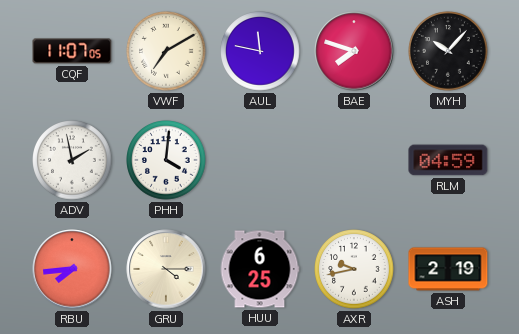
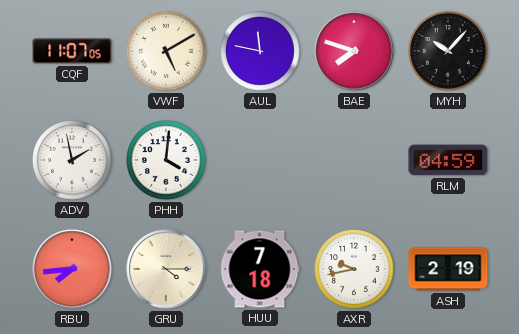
VWF: 7:10 -> 5:10 (166, 51)
HUU: 6:25 -> 7:18 (260, 269)
